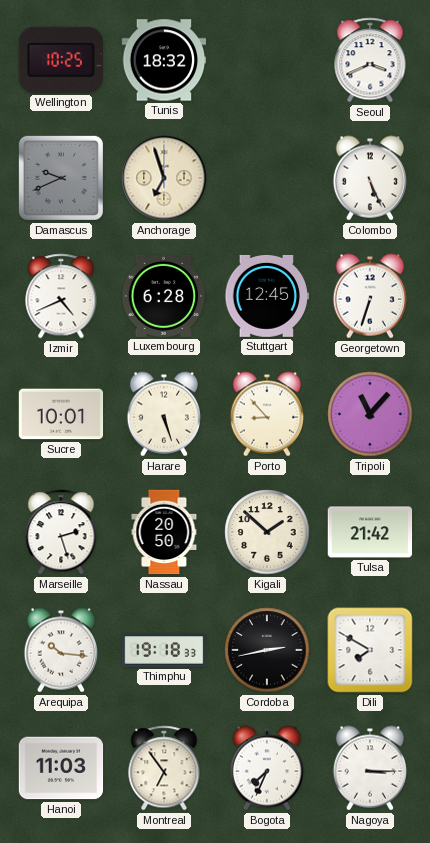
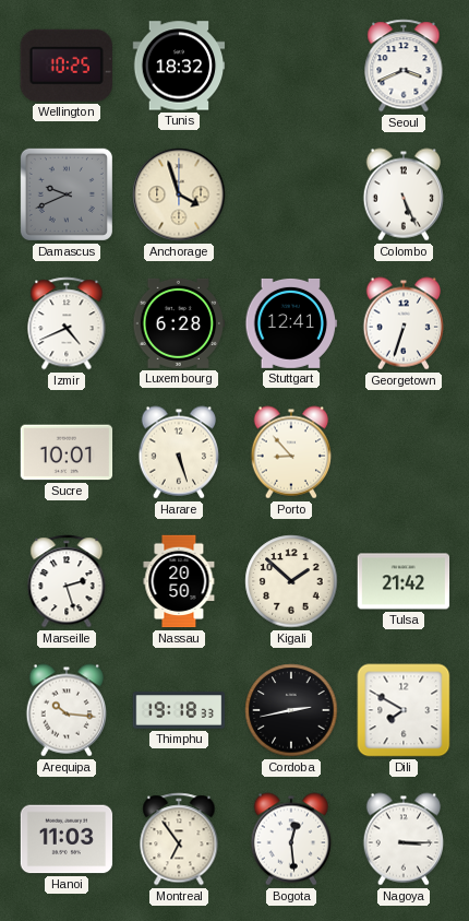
Anchorage: 6:57 -> 3:57 (179, 194)
Stuttgart: 12:45 -> 12:41 (291, 323)
Tripoli: 11:07 -> none (370, 414)
Bogota: 7:34 -> 12:29 (290, 839)
